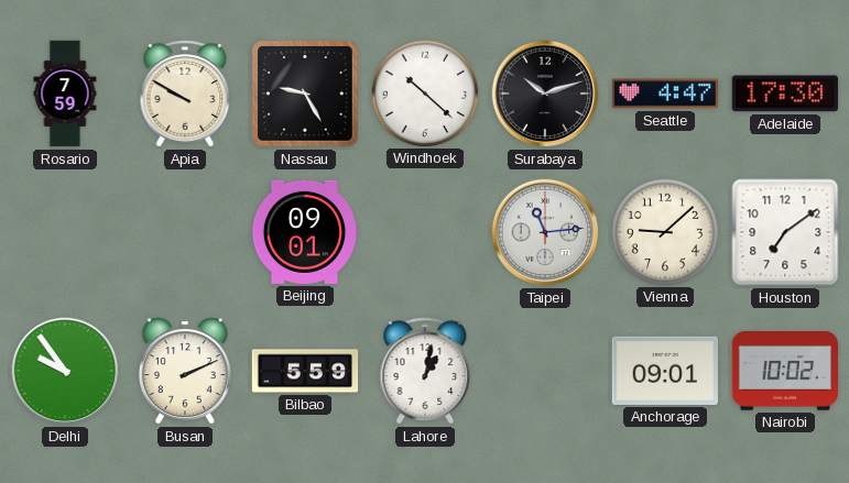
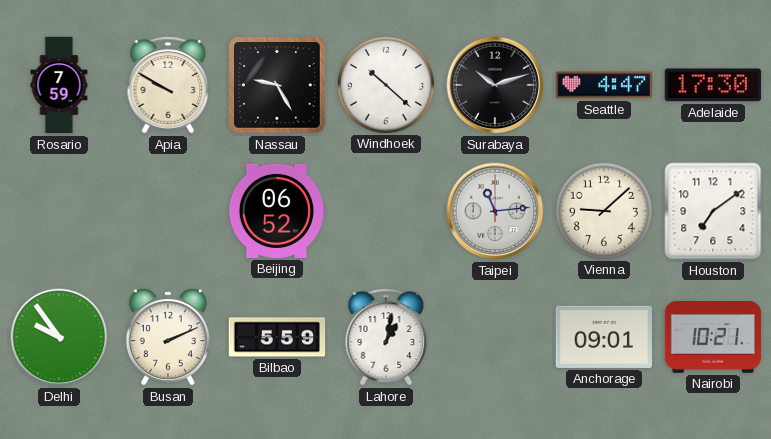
Beijing: 09:01 -> 06:52 (276, 211)
Nairobi: 10:02 -> 10:21 (712, 338)
